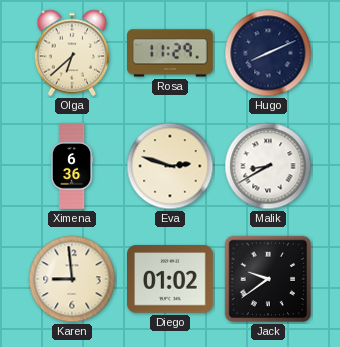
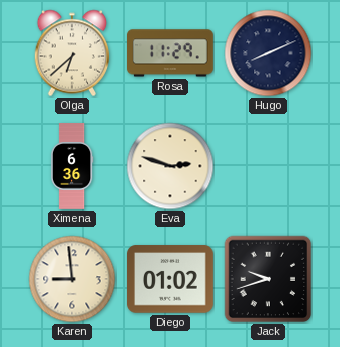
Malik: 8:40 -> none (268, 166)
Jack: 9:39 -> 9:42 (268, 279)
